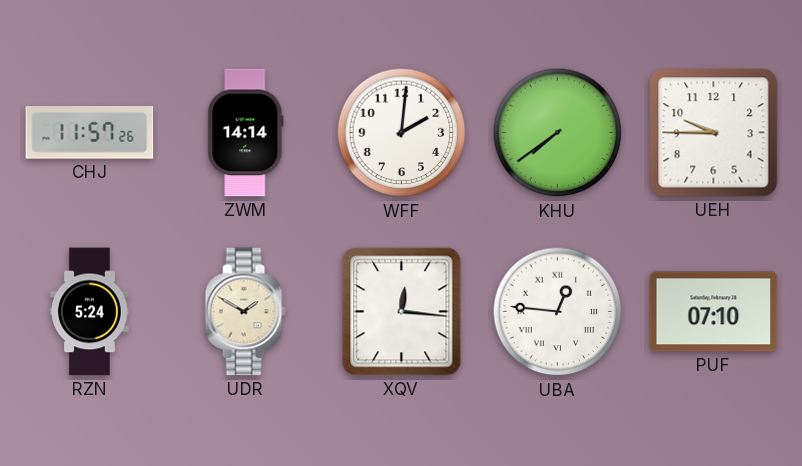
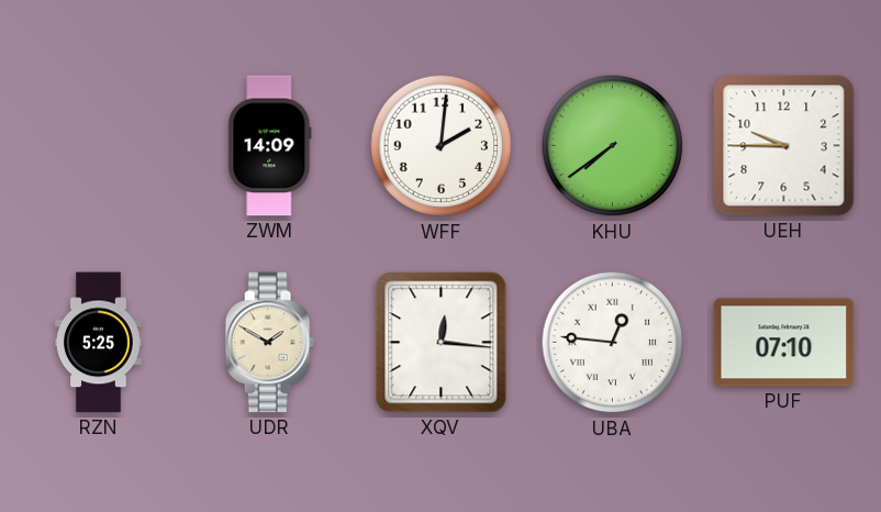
CHJ: 11:57 -> none (90, 133)
ZWM: 14:14 -> 14:09 (270, 146)
RZN: 5:24 -> 5:25 (99, 343)
